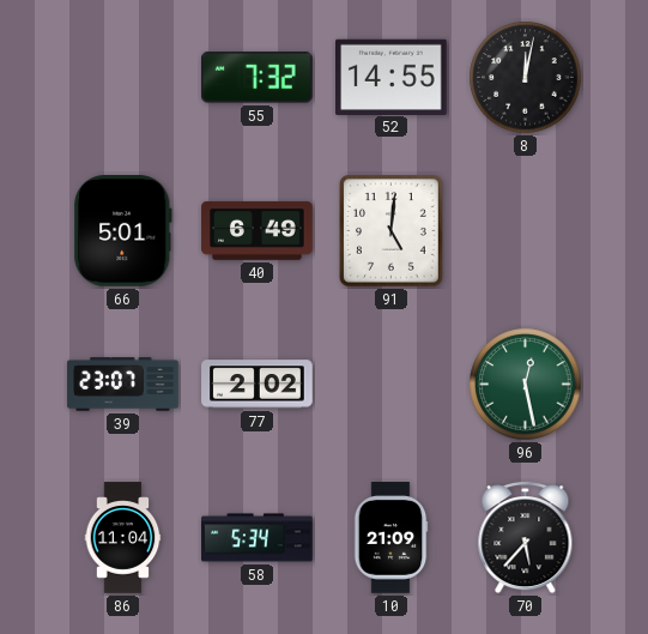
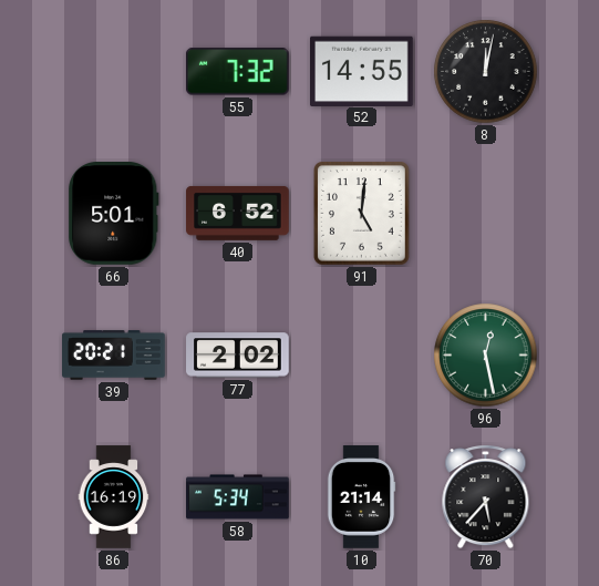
40: 6:49 -> 6:52 (238, 213)
39: 23:07 -> 20:21 (114, 356)
86: 11:04 -> 16:19 (114, 497)
10: 21:09 -> 21:14 (361, 497)
